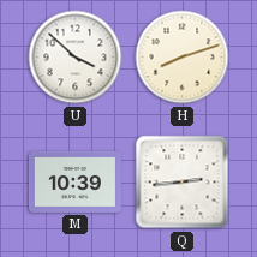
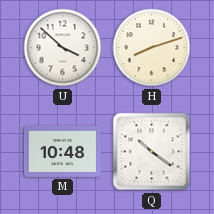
M: 10:39 -> 10:48 (62, 151)
Q: 2:44 -> 10:21 (152, 152)
